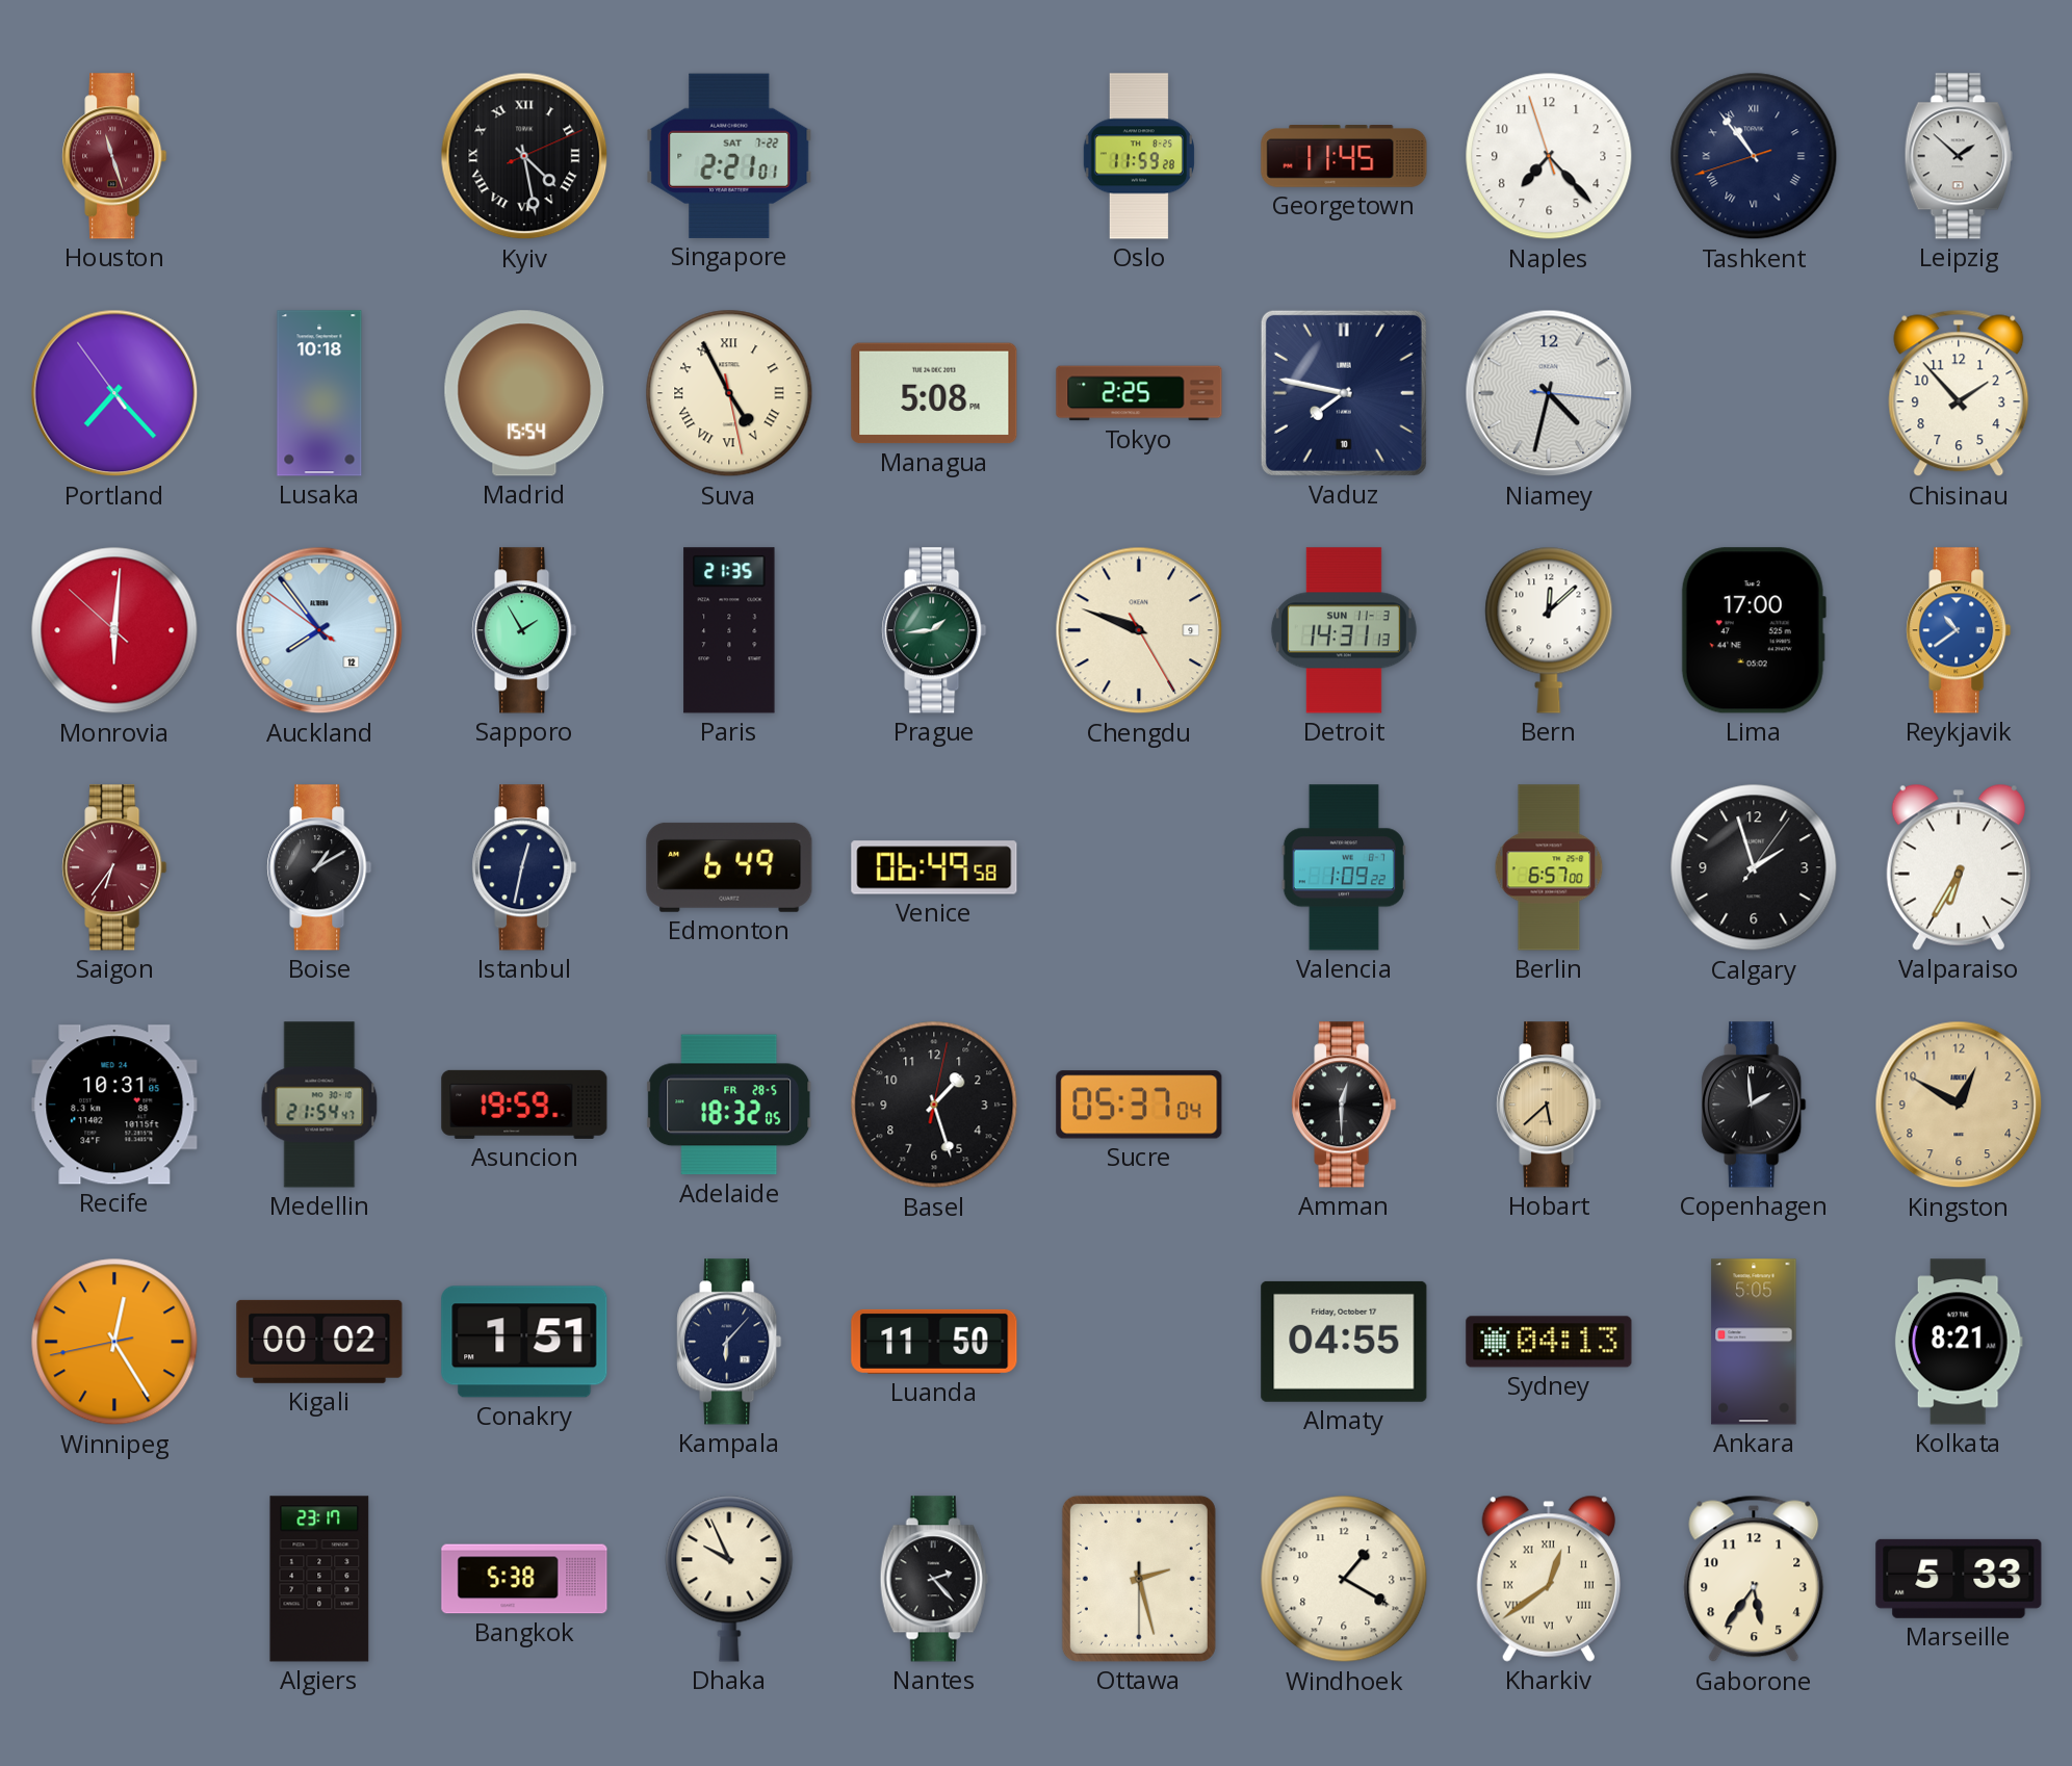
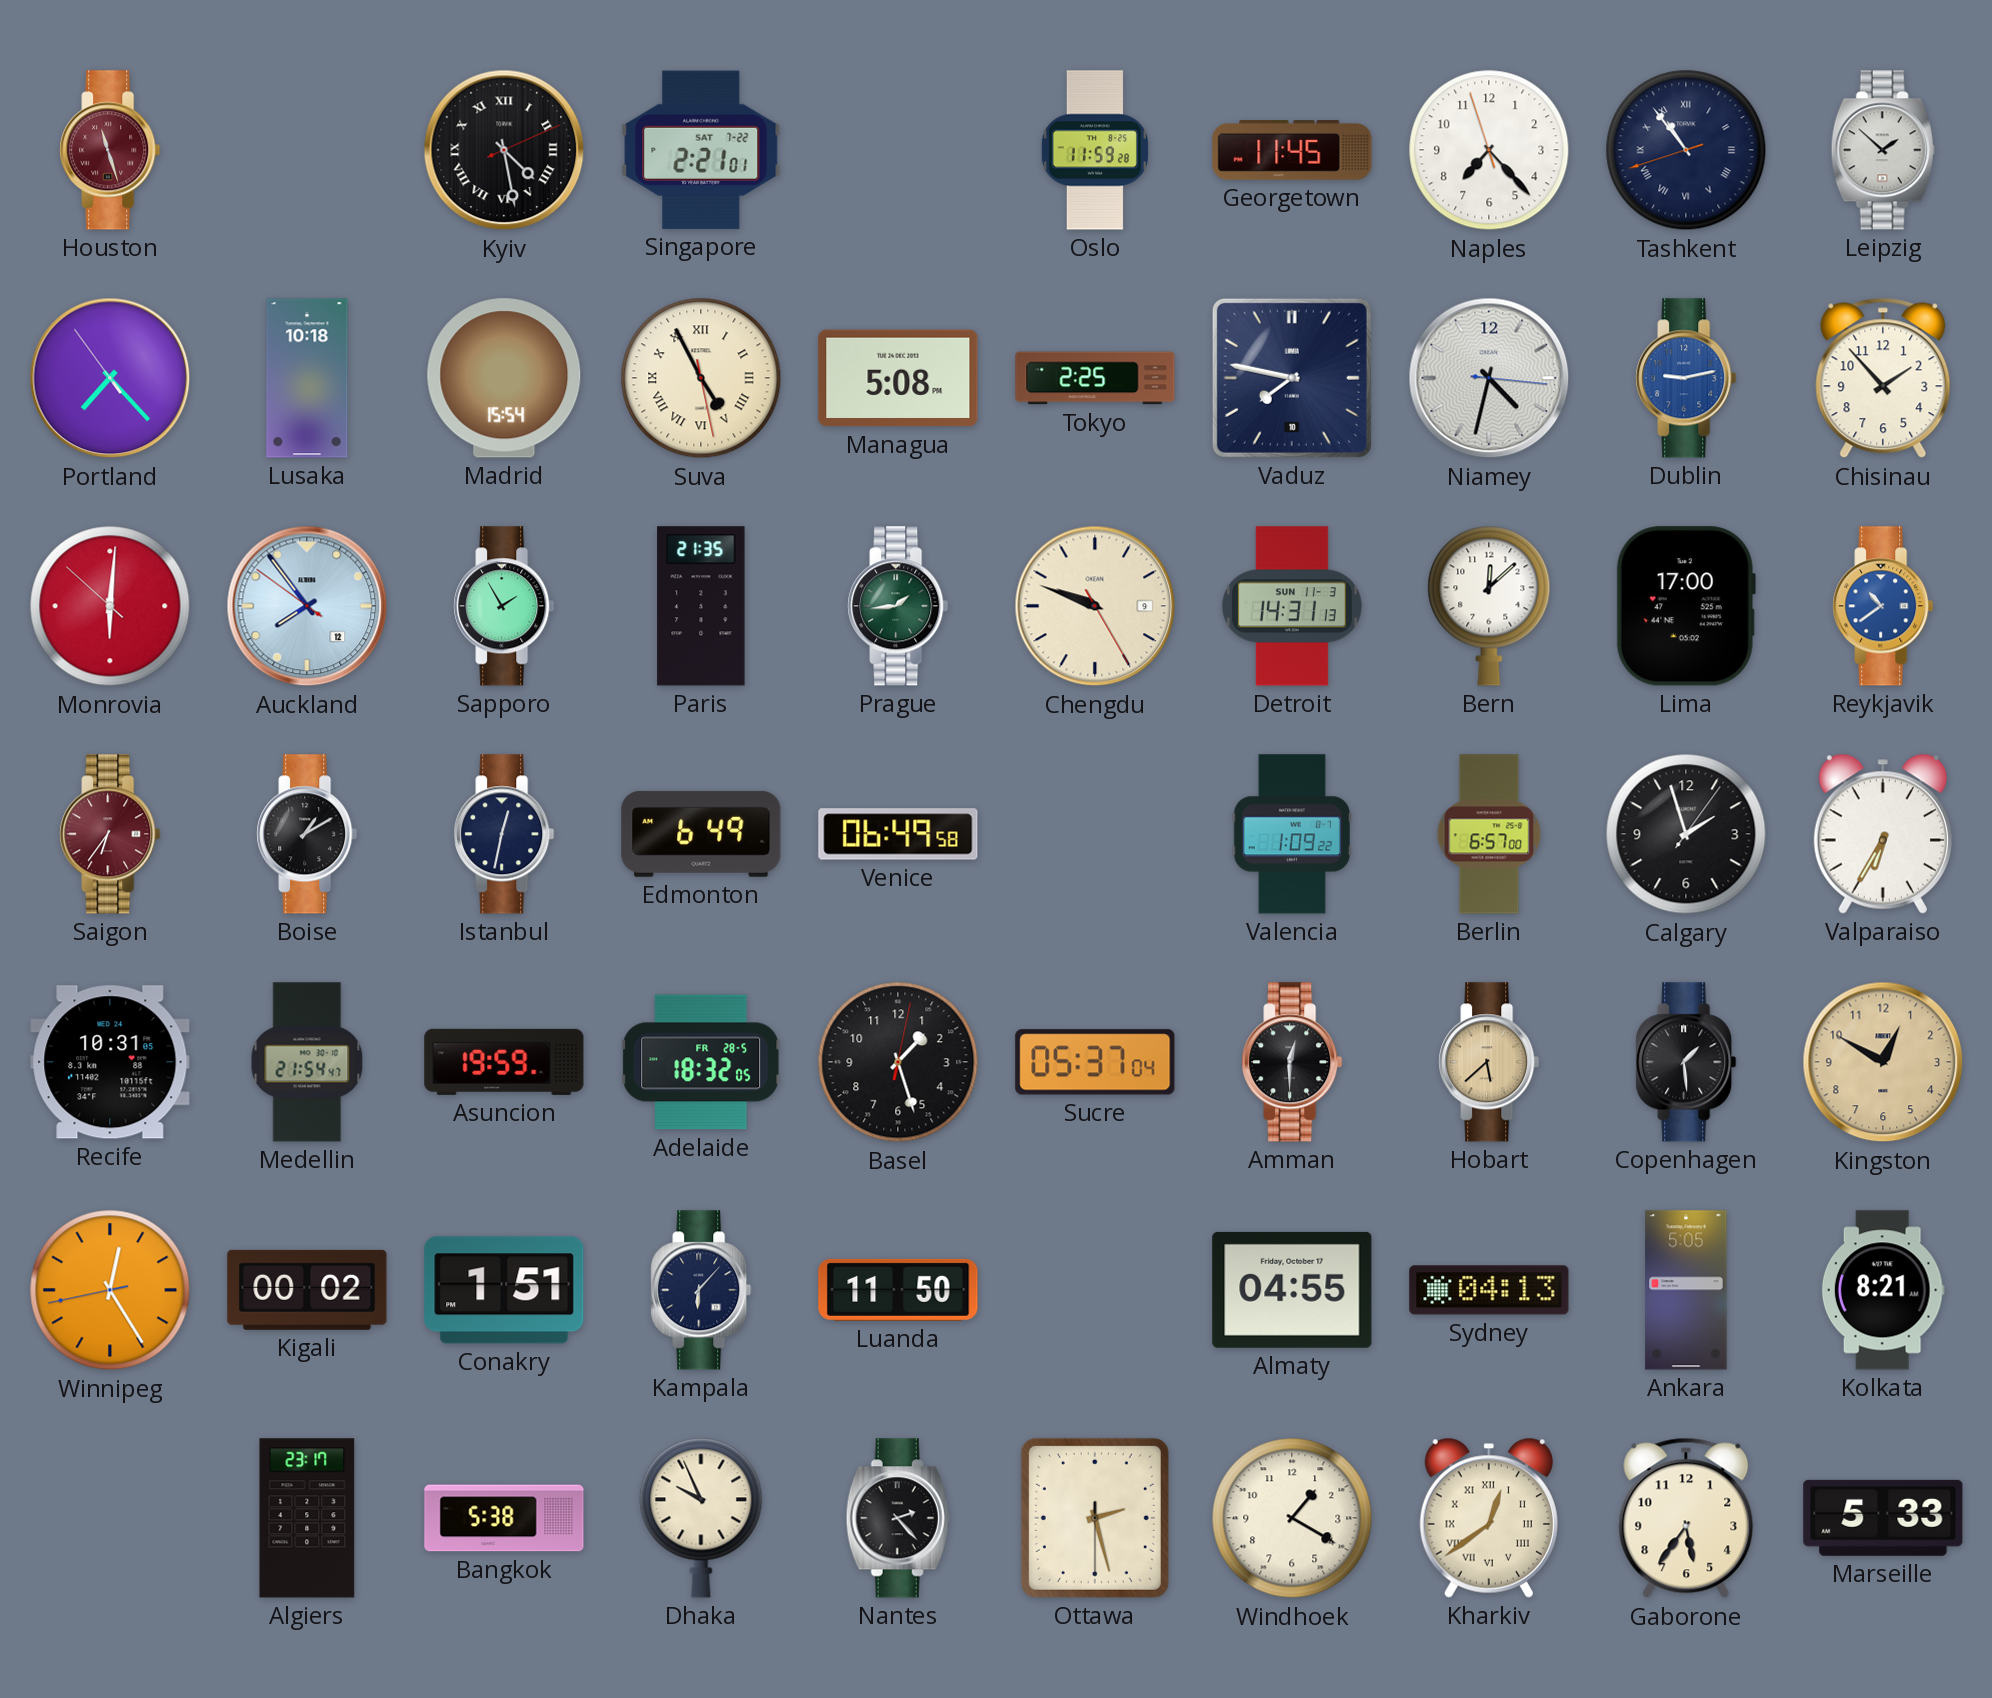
Dublin: none -> 9:13 (1686, 378)
Copenhagen: 1:59 -> 1:29 (1686, 1062)
